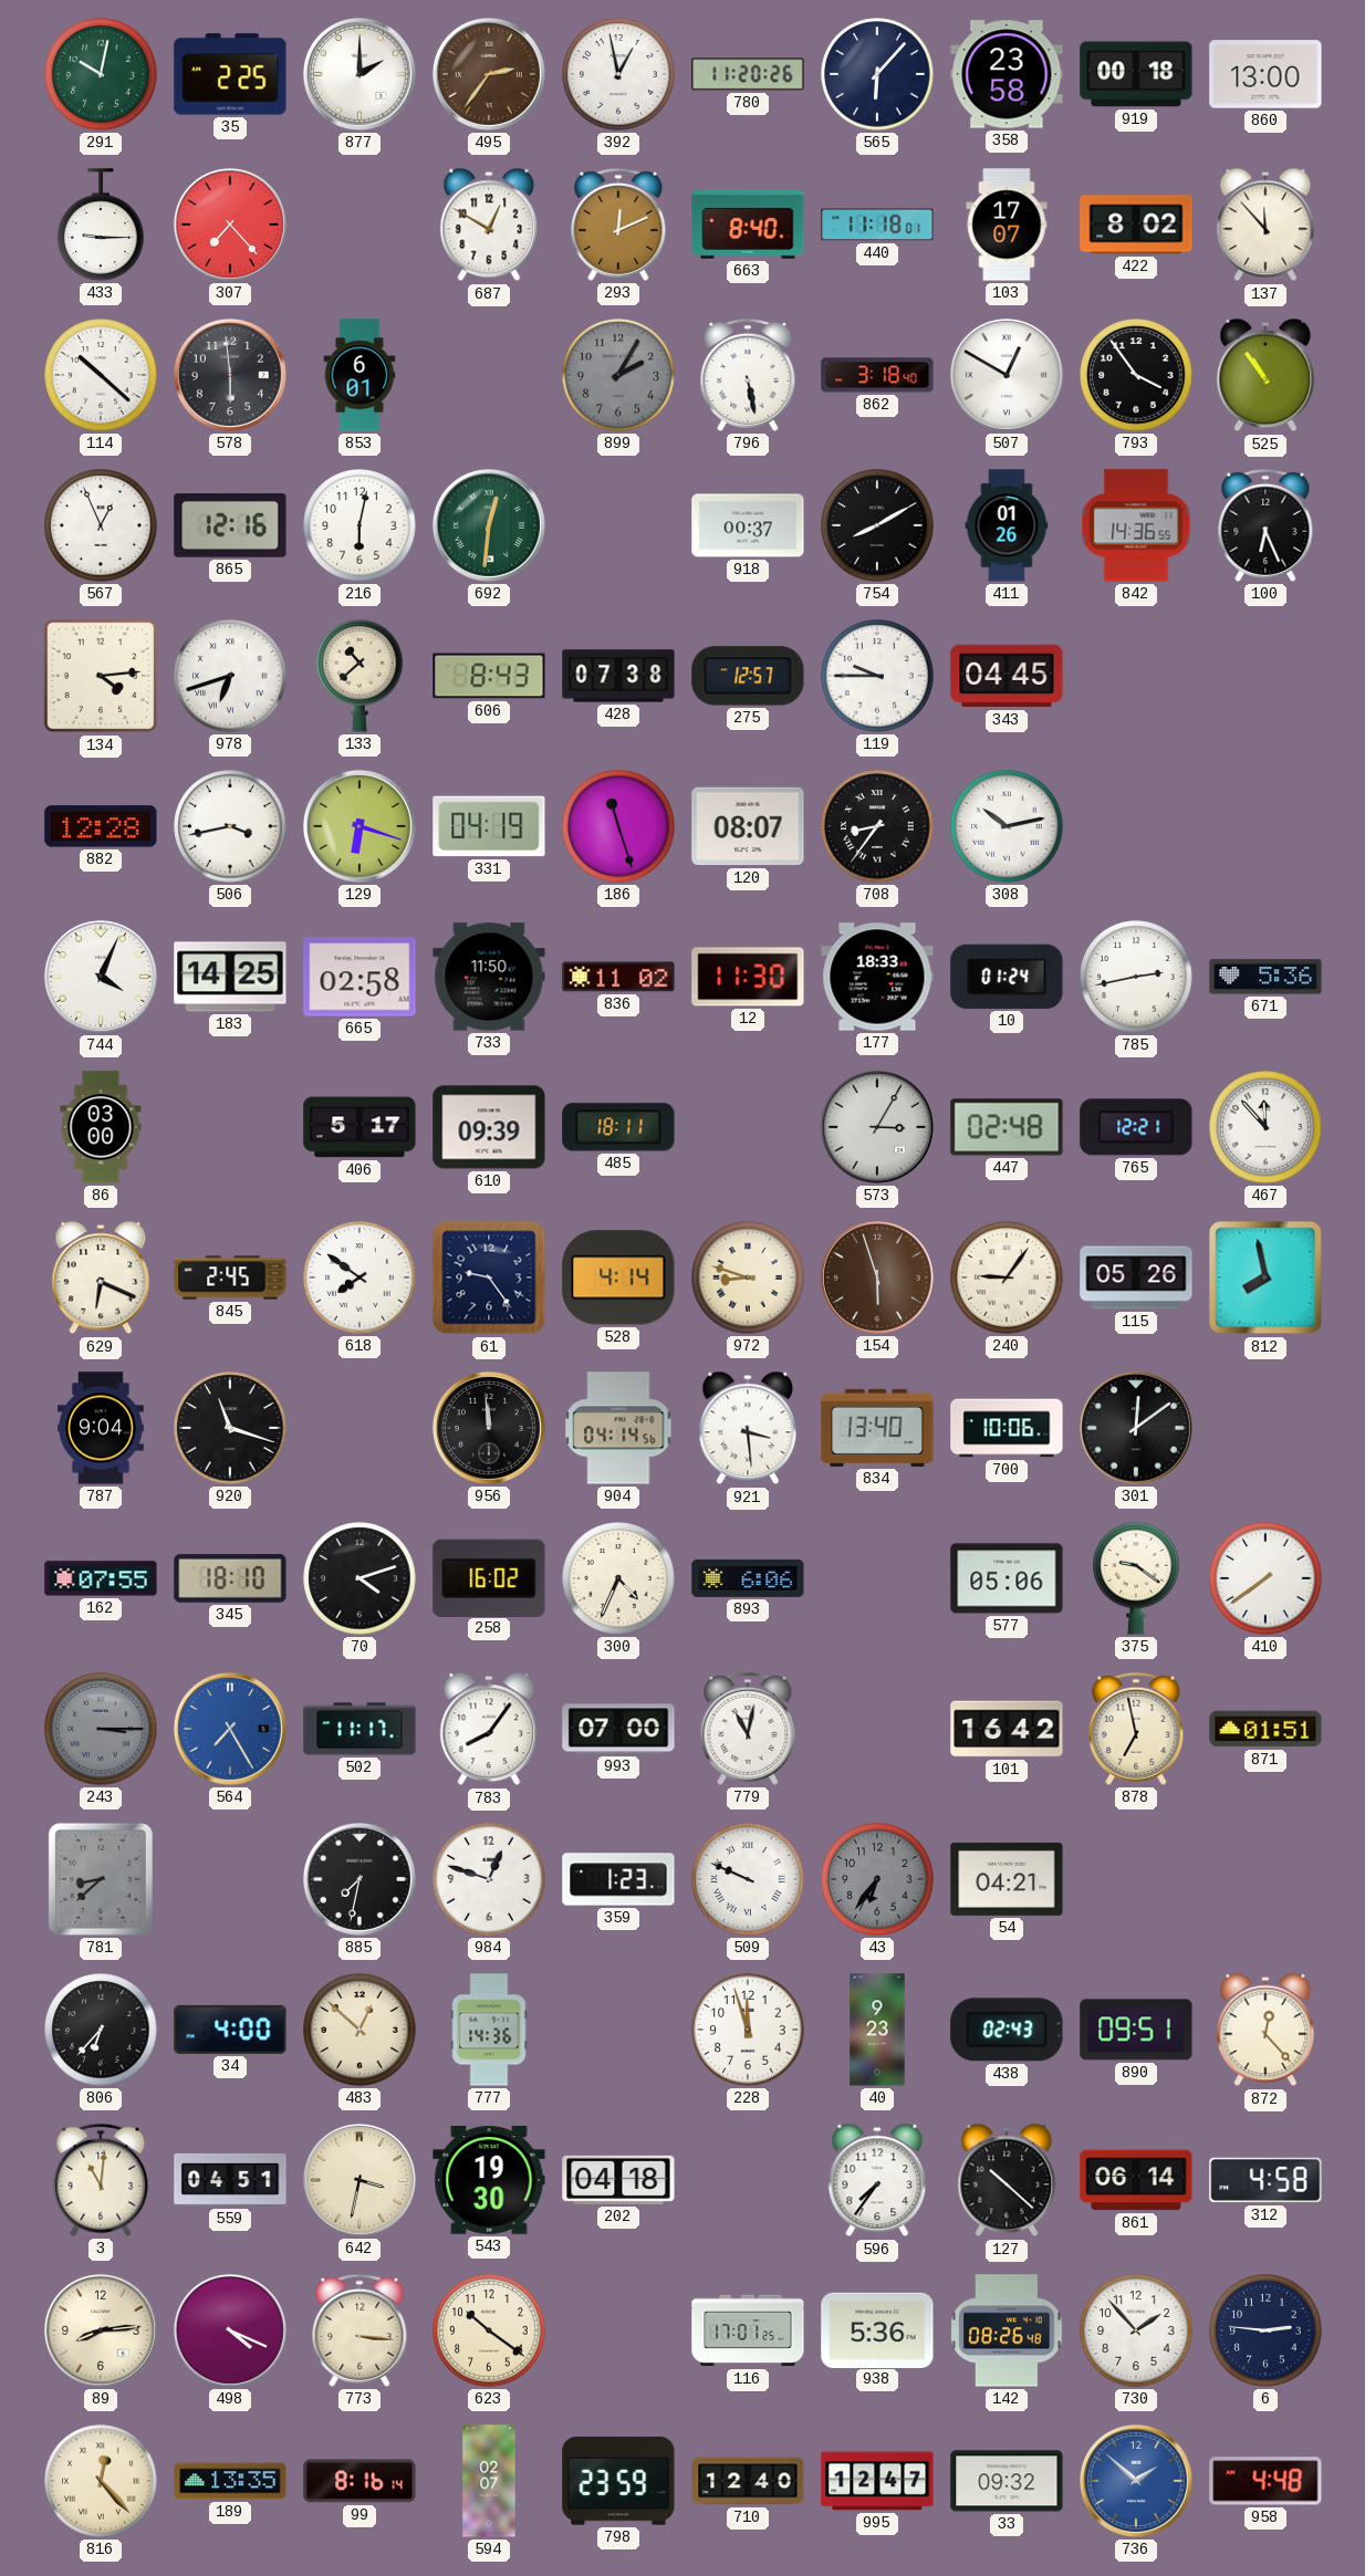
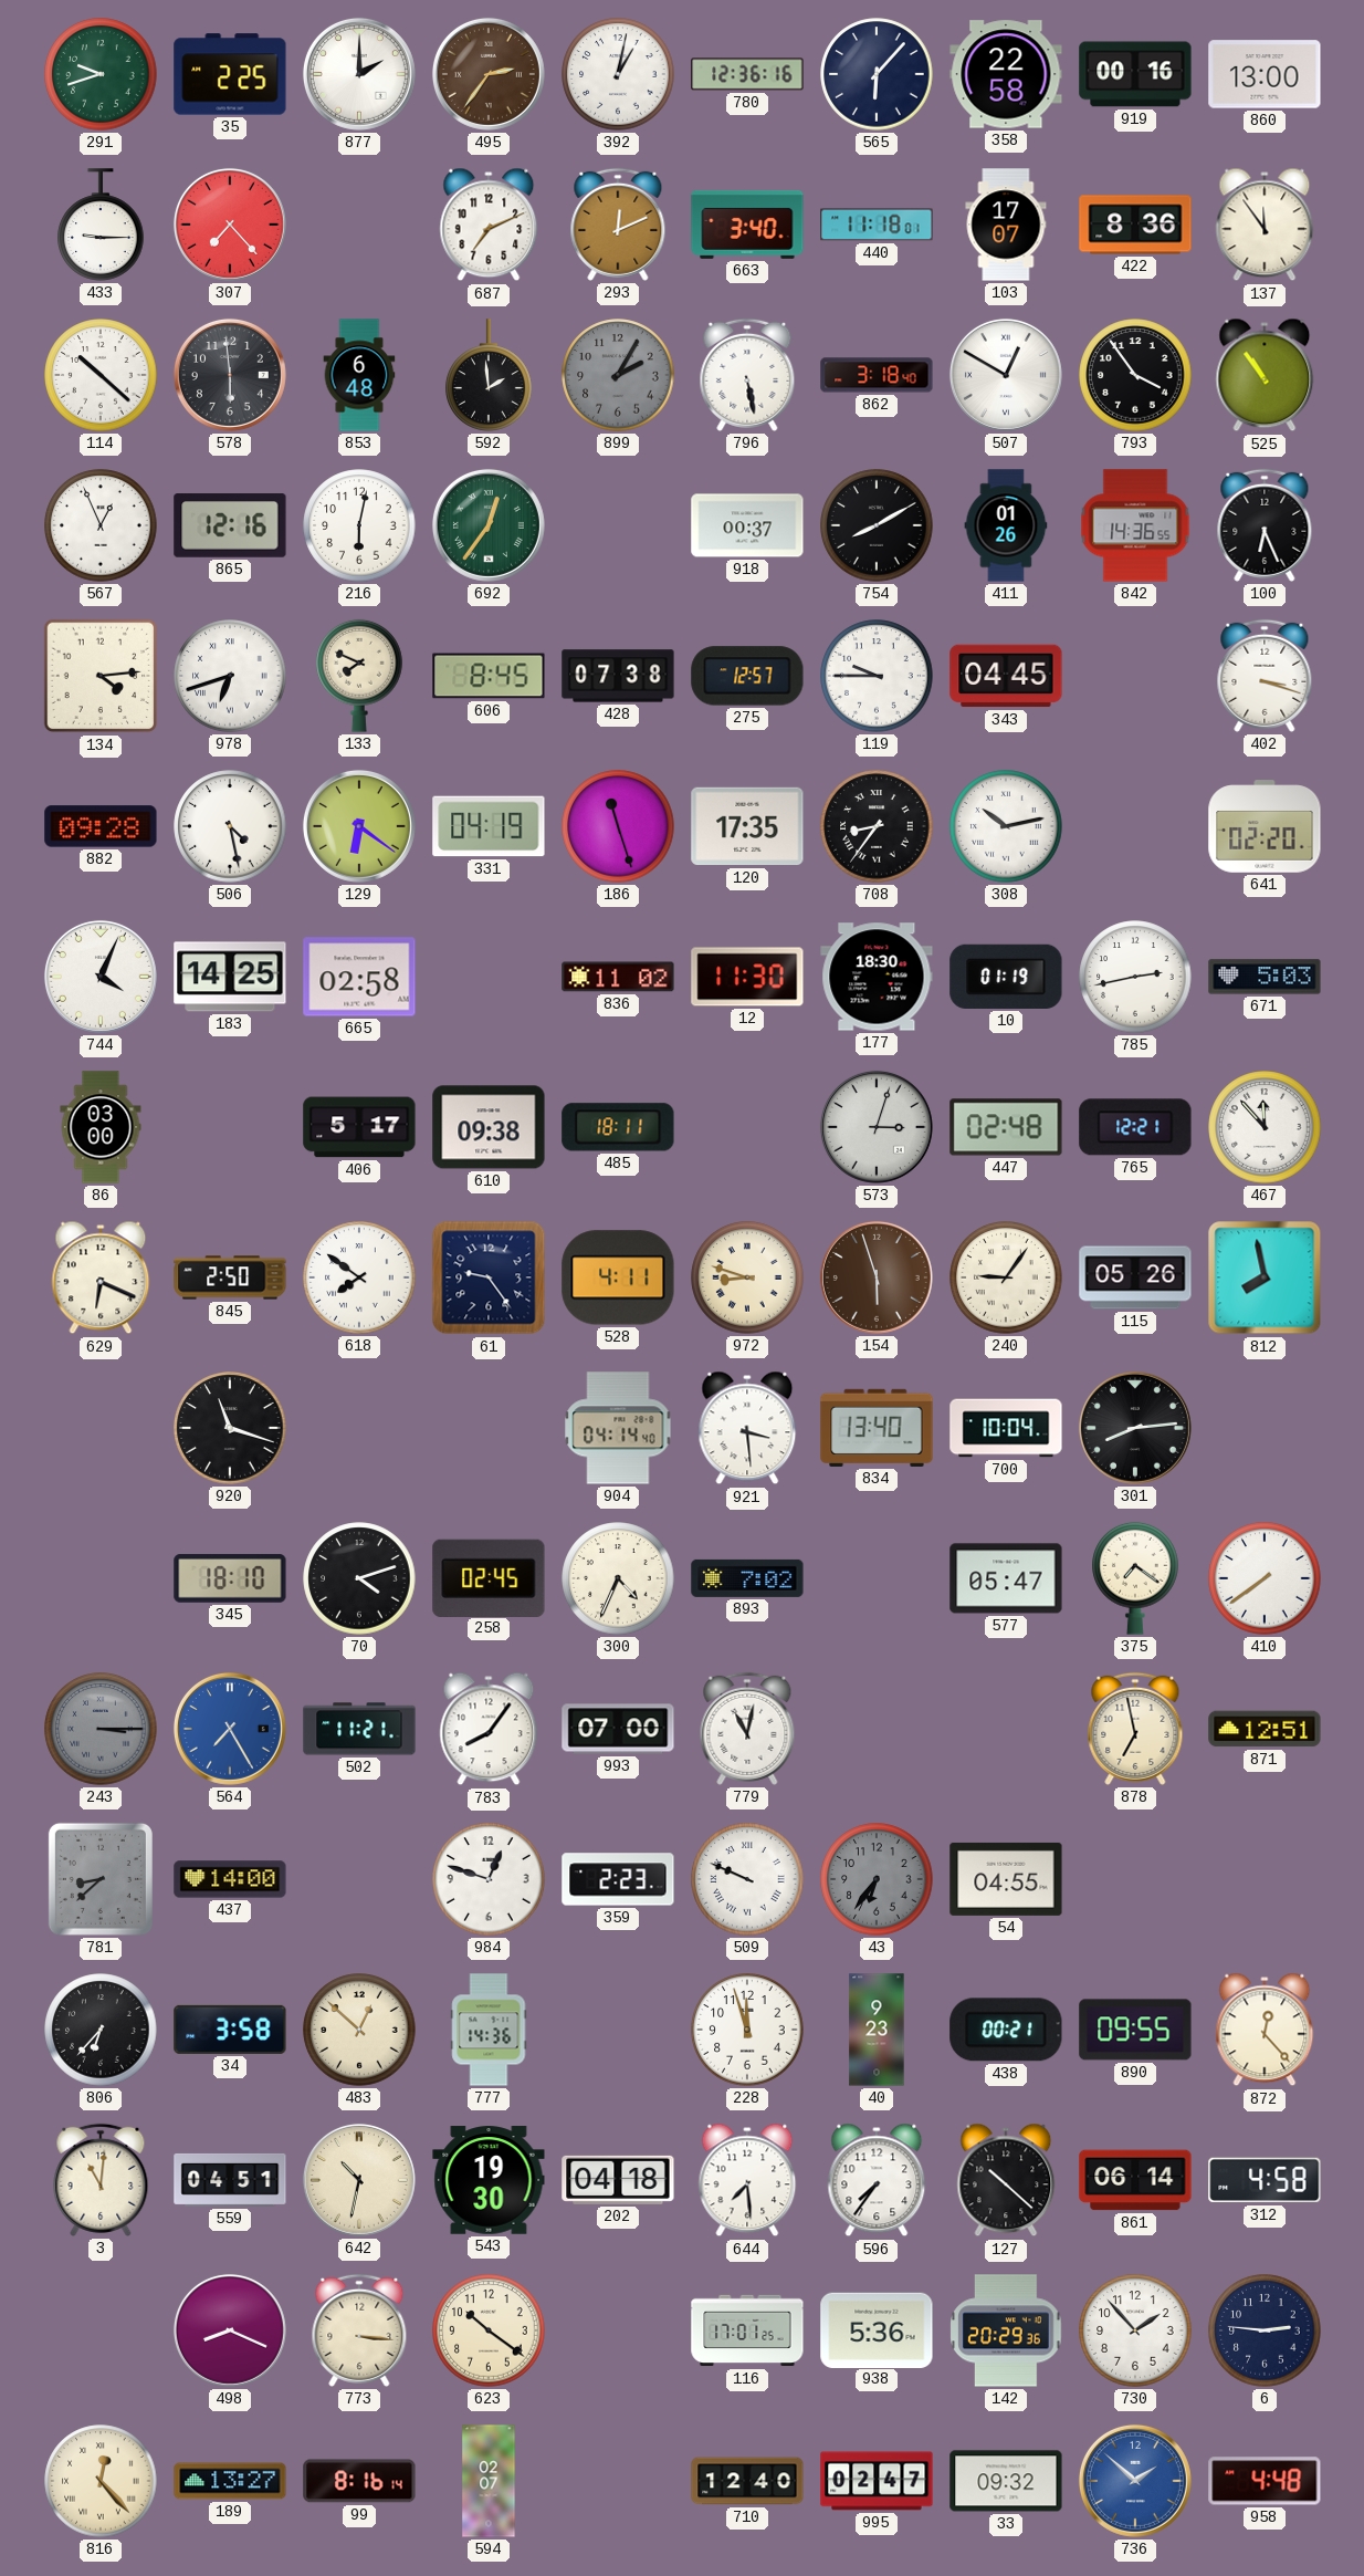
291: 10:02 -> 9:42 (101, 74)
392: 12:58 -> 1:02 (618, 74)
780: 11:20 -> 12:36 (747, 74)
358: 23:58 -> 22:58 (1006, 74)
919: 00:18 -> 00:16 (1135, 74)
687: 12:50 -> 7:11 (489, 225)
663: 8:40 -> 3:40 (747, 225)
422: 8:02 -> 8:36 (1135, 225)
137: 11:53 -> 11:54 (1265, 225)
853: 6:01 -> 6:48 (359, 375)
592: none -> 1:59 (489, 375)
692: 12:31 -> 12:36 (489, 525)
133: 10:38 -> 7:49 (359, 676)
606: 8:43 -> 8:45 (489, 676)
402: none -> 3:18 (1265, 676)
882: 12:28 -> 09:28 (101, 826)
506: 3:43 -> 4:28 (230, 826)
129: 6:18 -> 6:21 (359, 826)
120: 08:07 -> 17:35 (747, 826)
641: none -> 02:20 (1265, 826)
733: 11:50 -> none (489, 977)
177: 18:33 -> 18:30 (877, 977)
10: 01:24 -> 01:19 (1006, 977)
671: 5:36 -> 5:03 (1265, 977)
610: 09:39 -> 09:38 (489, 1127)
573: 3:05 -> 3:03 (877, 1127)
845: 2:45 -> 2:50 (230, 1277)
528: 4:14 -> 4:11 (618, 1277)
787: 9:04 -> none (102, 1428)
956: 11:59 -> none (489, 1428)
904: 04:14:56 -> 04:14:40 (618, 1428)
700: 10:06 -> 10:04 (1006, 1428)
301: 12:09 -> 8:14 (1135, 1428)
162: 07:55 -> none (101, 1578)
258: 16:02 -> 02:45 (489, 1577)
893: 6:06 -> 7:02 (747, 1578)
577: 05:06 -> 05:47 (1006, 1578)
375: 9:21 -> 7:21 (1135, 1578)
502: 11:17 -> 11:21 (359, 1729)
101: 16:42 -> none (1007, 1729)
871: 01:51 -> 12:51 (1265, 1729)
437: none -> 14:00 (230, 1879)
885: 7:32 -> none (360, 1879)
359: 1:23 -> 2:23 (618, 1879)
54: 04:21 -> 04:55 (1006, 1879)
34: 4:00 -> 3:58 (230, 2030)
438: 02:43 -> 00:21 (1006, 2030)
890: 09:51 -> 09:55 (1135, 2030)
642: 3:32 -> 10:32 (359, 2180)
644: none -> 7:29 (747, 2180)
89: 8:14 -> none (101, 2330)
498: 4:19 -> 8:19 (230, 2330)
142: 08:26 -> 20:29 (1006, 2330)
189: 13:35 -> 13:27 (230, 2481)
798: 23:59 -> none (618, 2481)
995: 12:47 -> 02:47 (877, 2481)
